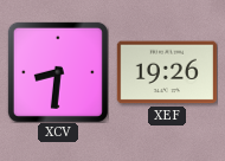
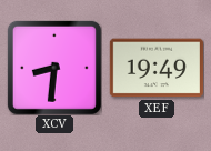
XEF: 19:26 -> 19:49 (157, 68)
